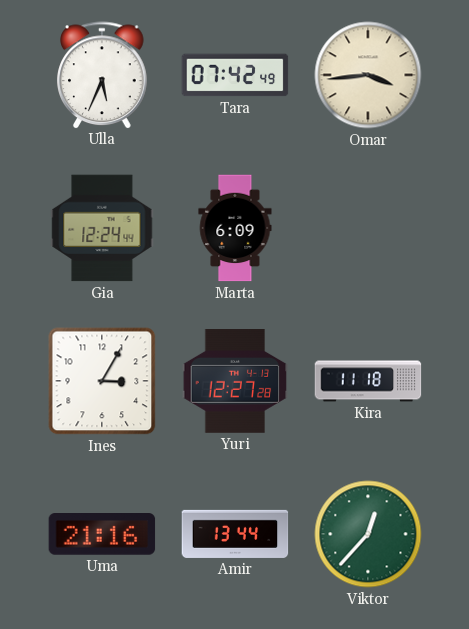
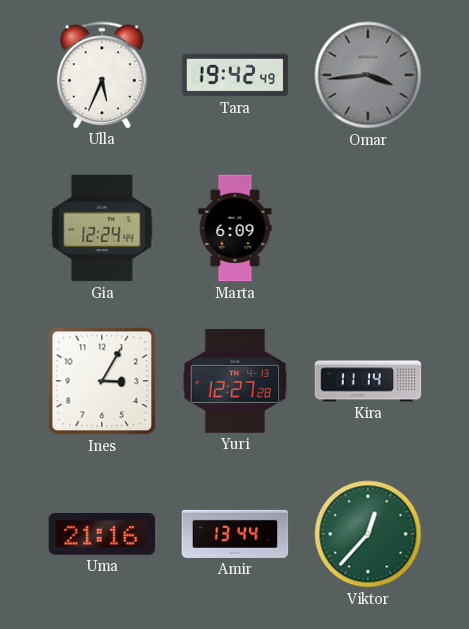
Tara: 07:42 -> 19:42 (235, 75)
Omar dial: cream -> grey (368, 75)
Kira: 11:18 -> 11:14 (368, 381)
